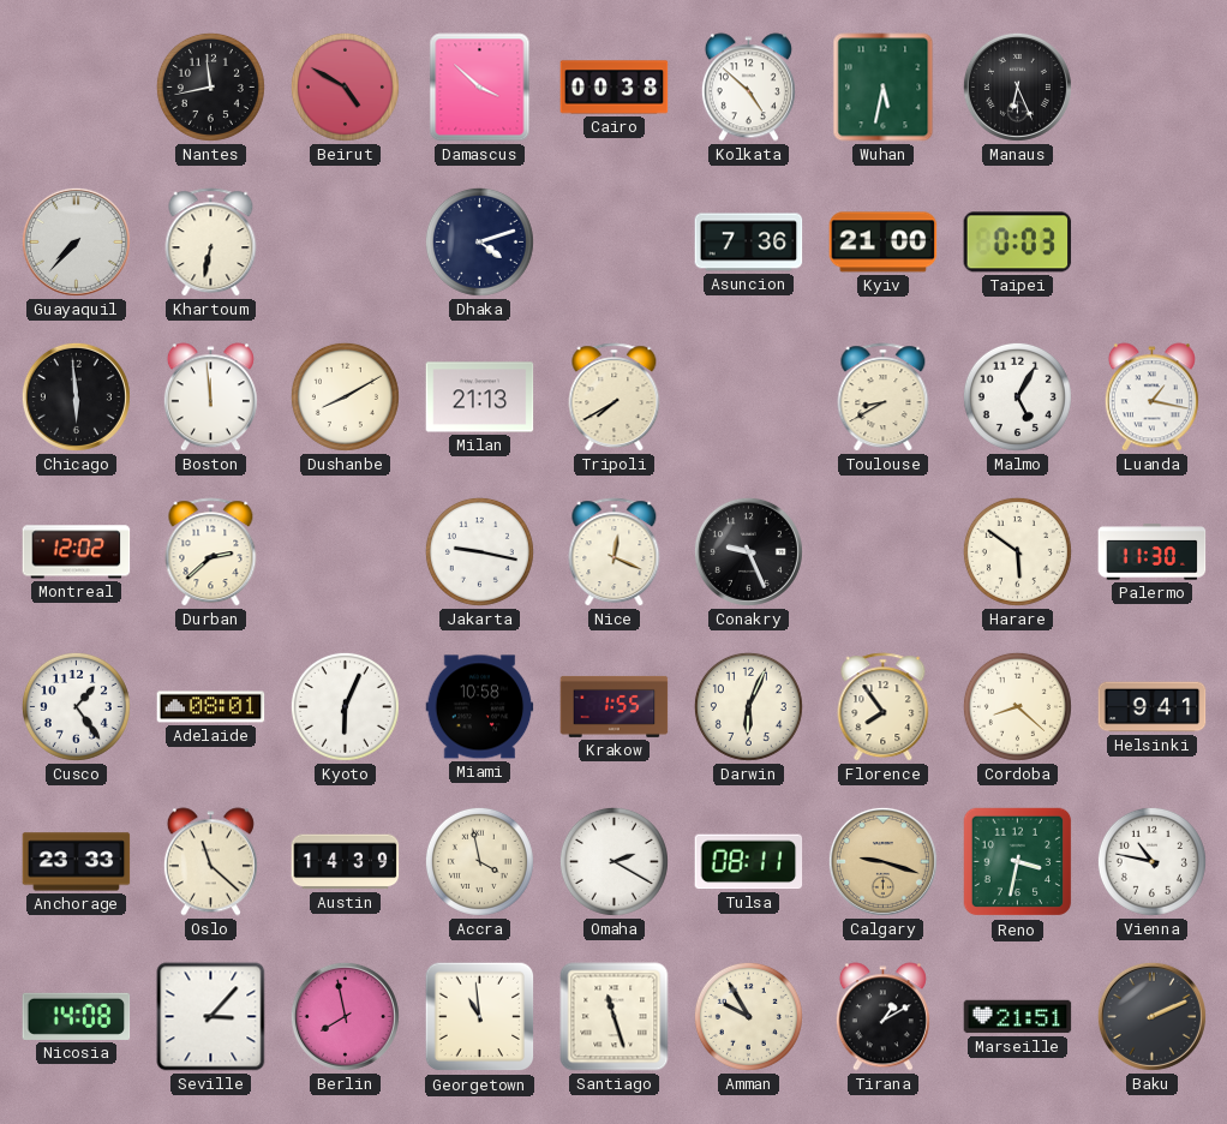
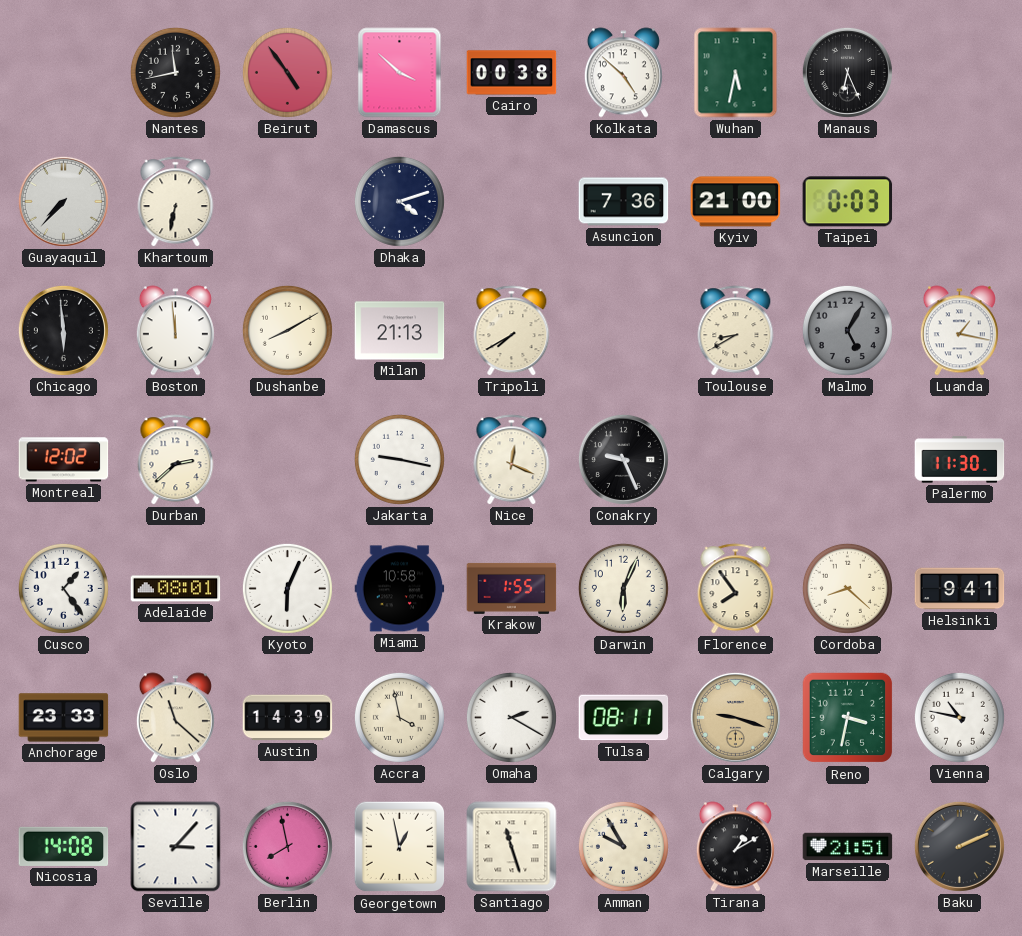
Beirut: 4:50 -> 4:54 (287, 72)
Malmo dial: white -> grey (847, 330)
Harare: 5:51 -> none (1017, 551)
Georgetown: 10:59 -> 12:58 (400, 847)
